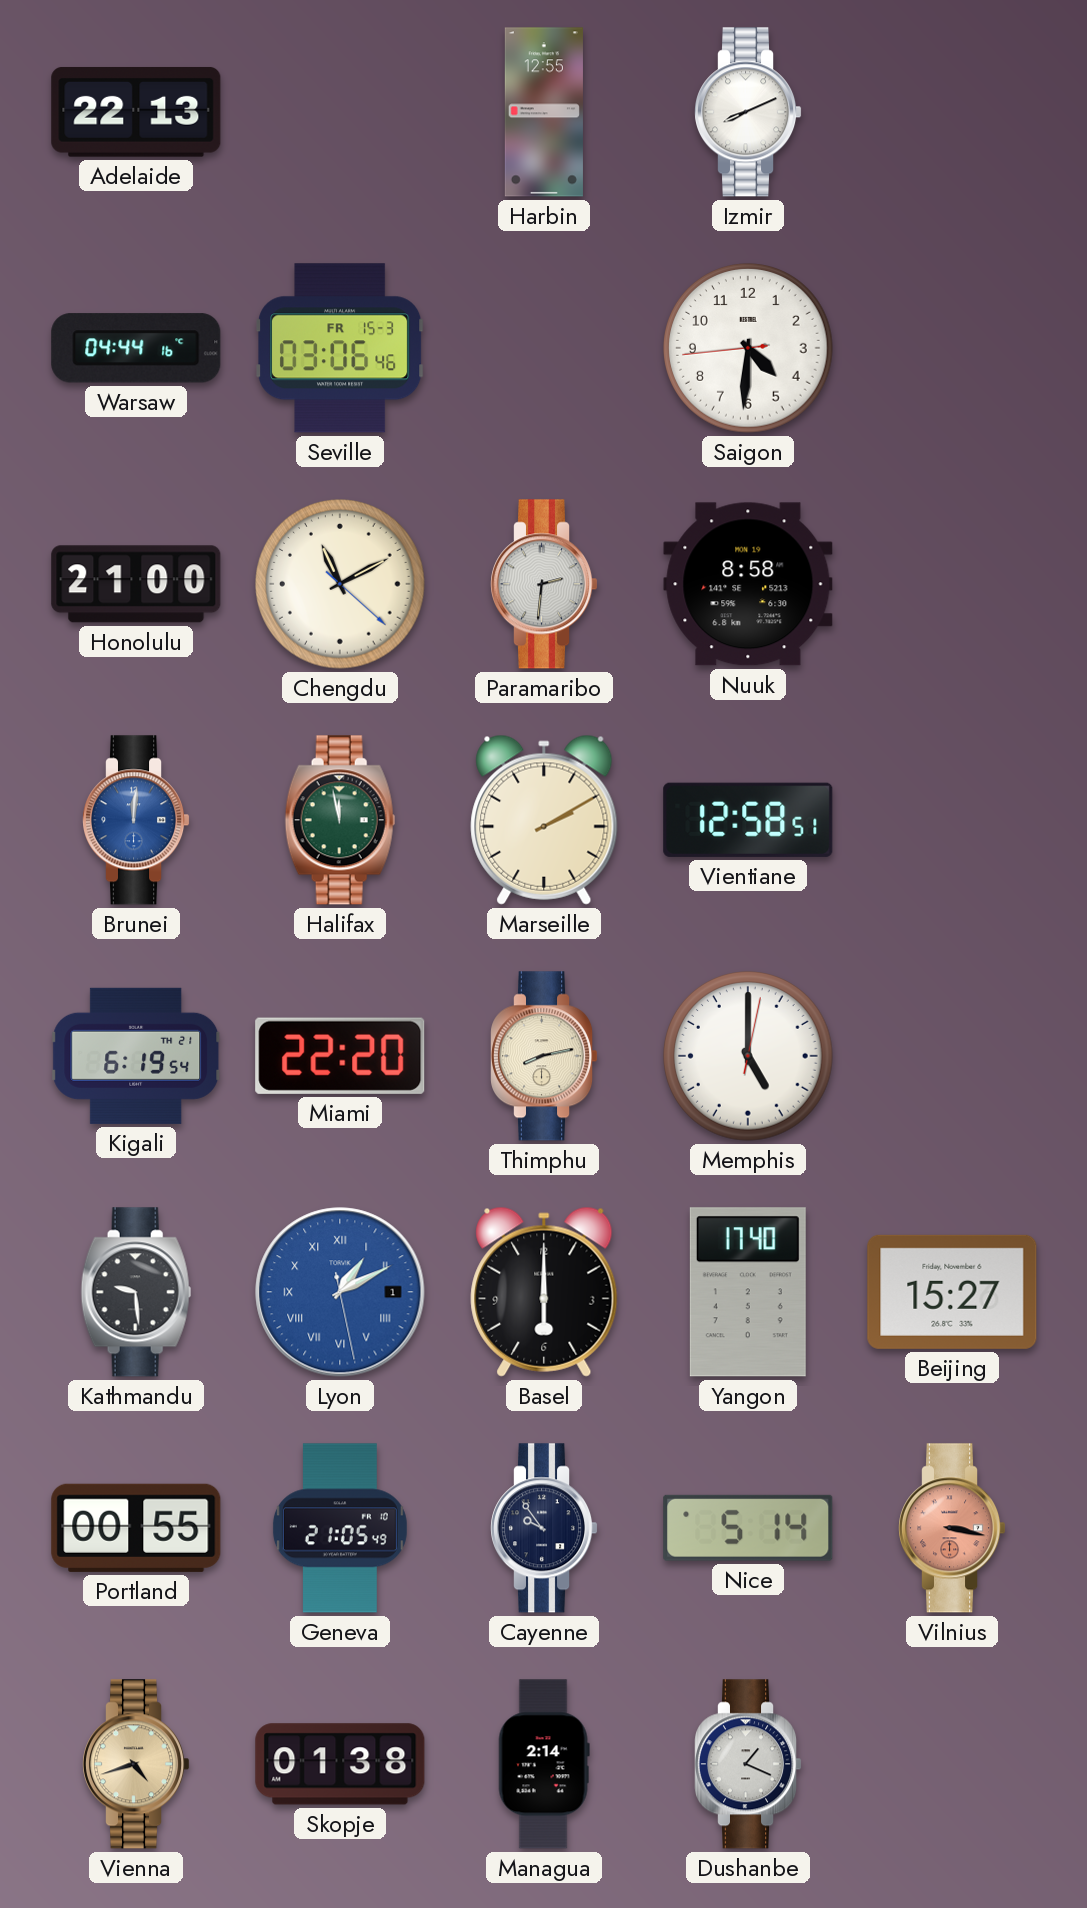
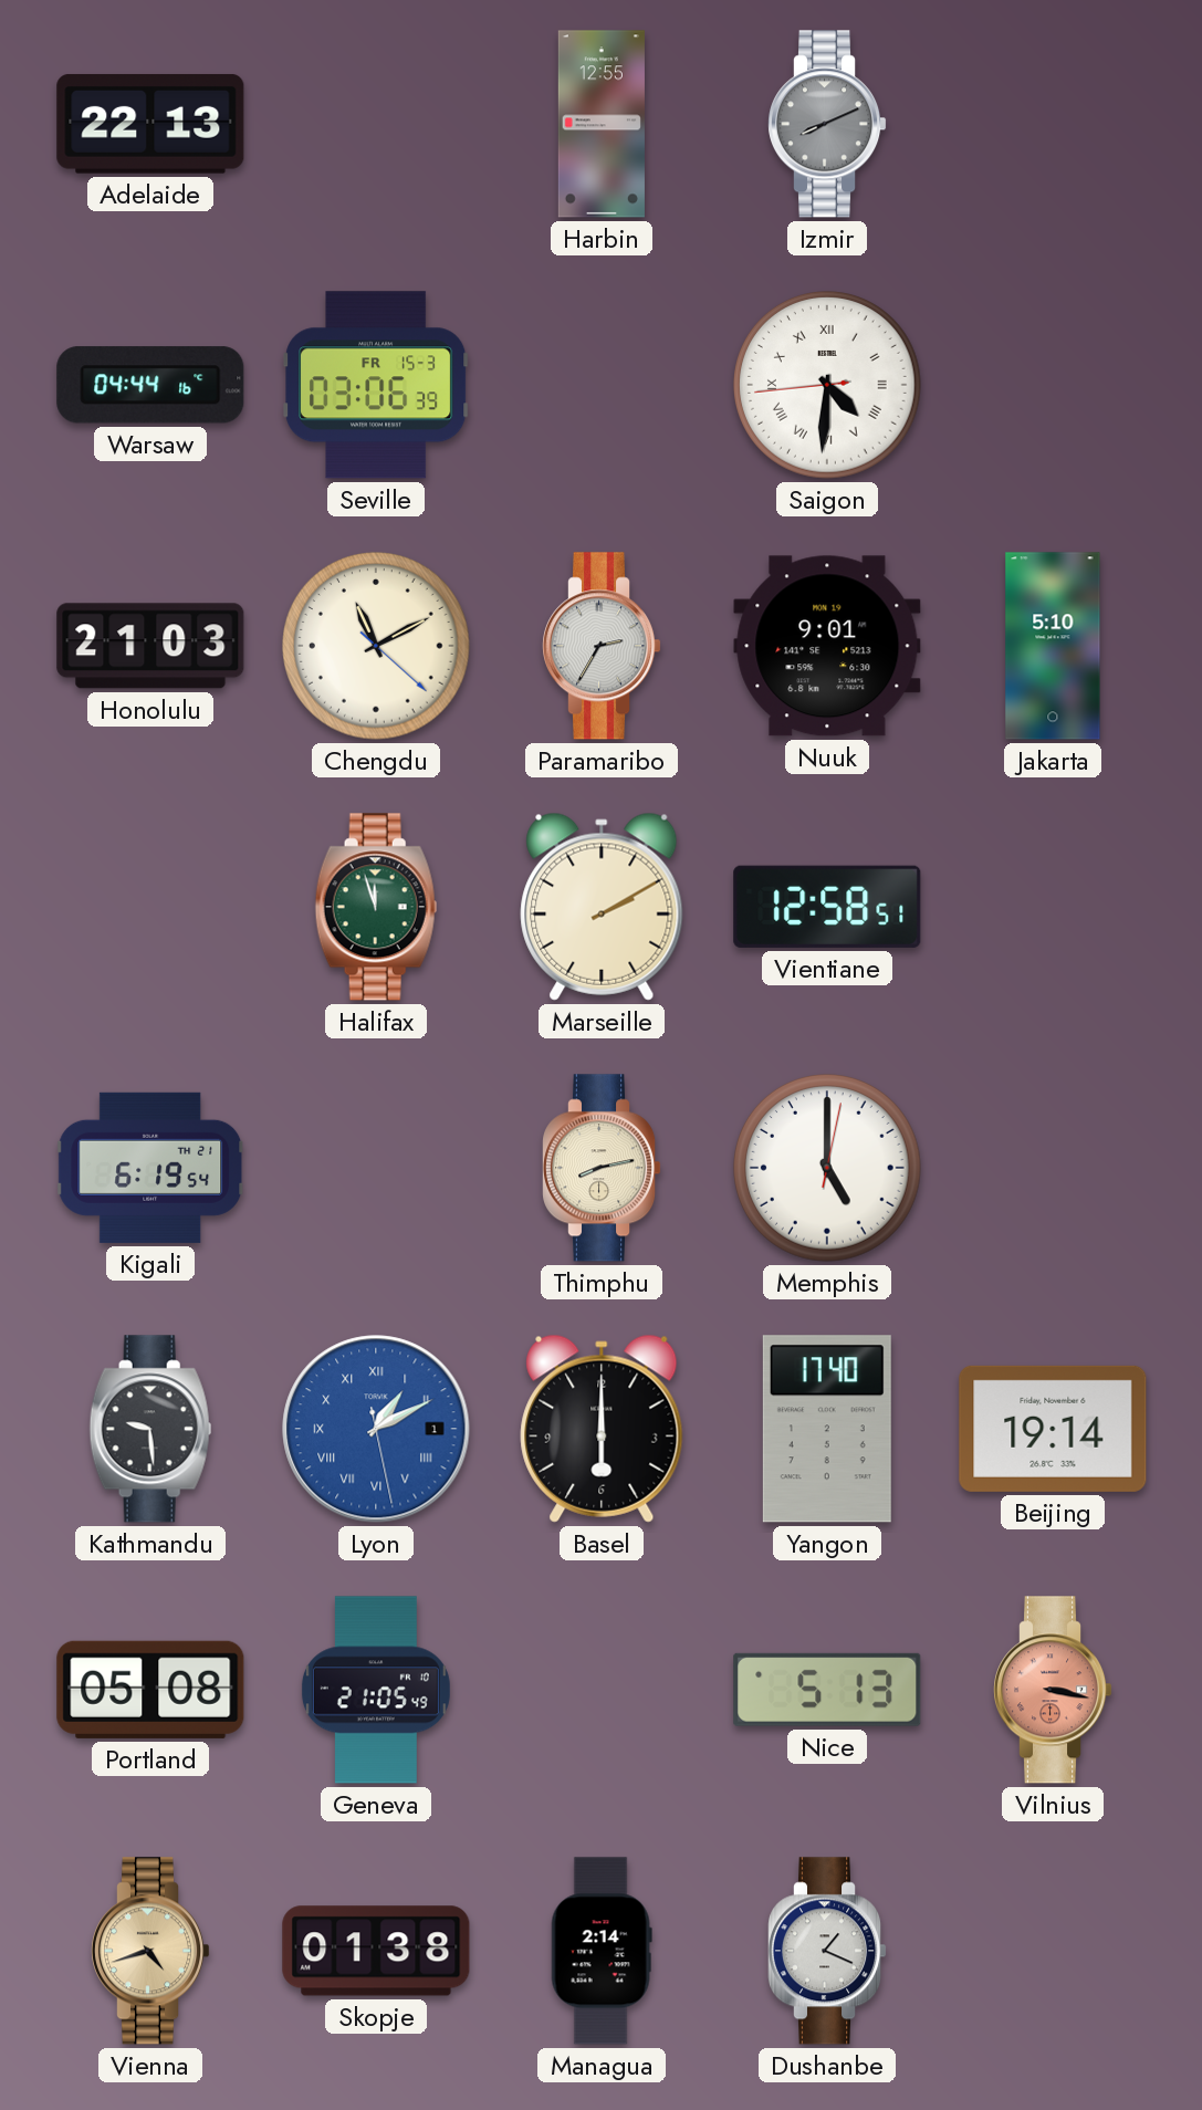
Izmir dial: white -> grey (828, 124)
Seville: 03:06:46 -> 03:06:39 (376, 385)
Saigon numerals: Arabic -> Roman (828, 386)
Honolulu: 21:00 -> 21:03 (150, 646)
Paramaribo: 2:31 -> 2:35 (603, 646)
Nuuk: 8:58 -> 9:01 (827, 646)
Jakarta: none -> 5:10 (1053, 646)
Brunei: 12:01 -> none (137, 820)
Halifax: 11:58 -> 11:57 (376, 907)
Miami: 22:20 -> none (340, 1056)
Beijing: 15:27 -> 19:14 (1053, 1429)
Portland: 00:55 -> 05:08 (150, 1690)
Cayenne: 9:54 -> none (545, 1528)
Nice: 5:14 -> 5:13 (827, 1690)
